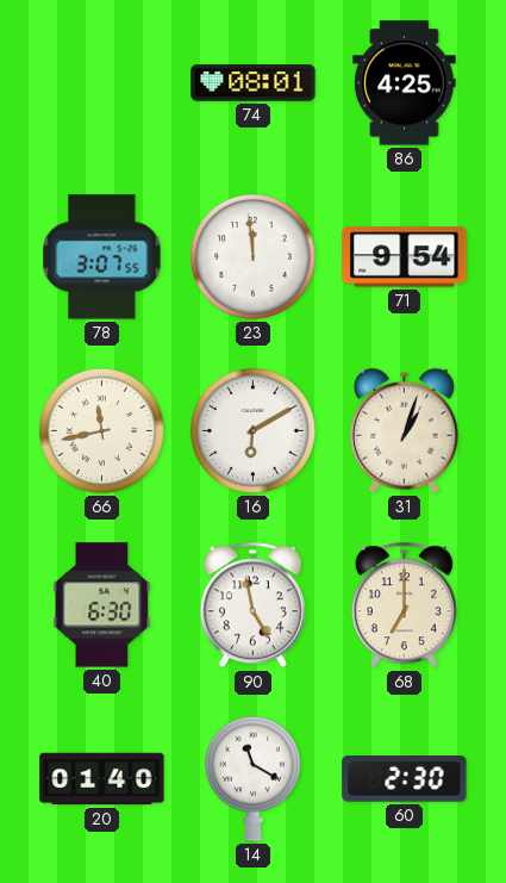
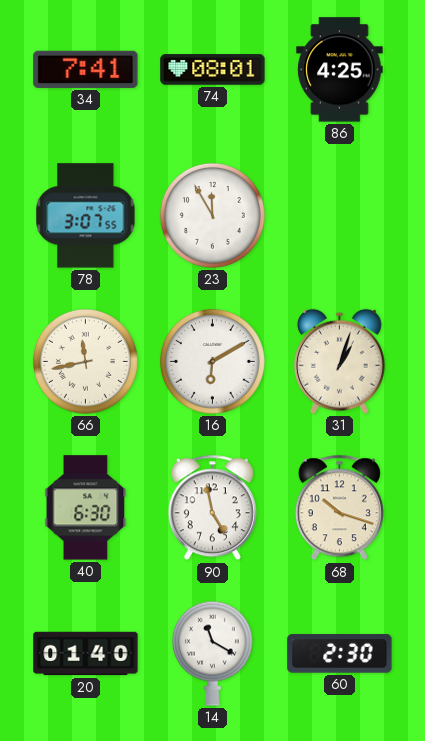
34: none -> 7:41 (86, 69)
23: 11:59 -> 11:55 (212, 215)
71: 9:54 -> none (405, 257)
68: 7:00 -> 10:18 (339, 508)
